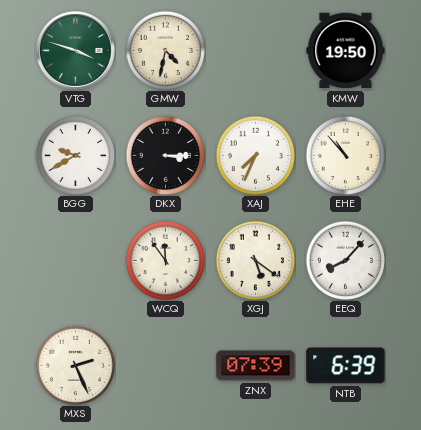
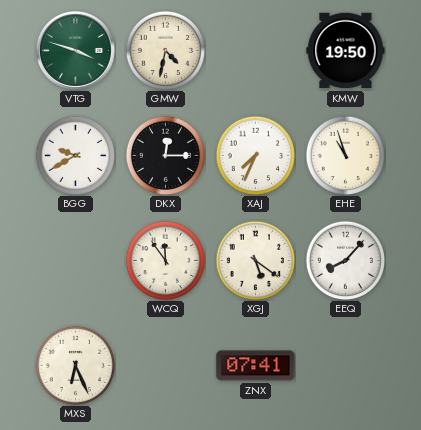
DKX: 3:15 -> 12:15 (165, 155)
EHE: 10:53 -> 10:57 (345, 155)
MXS: 2:26 -> 6:26 (75, 365)
ZNX: 07:39 -> 07:41 (256, 366)
NTB: 6:39 -> none (346, 366)
